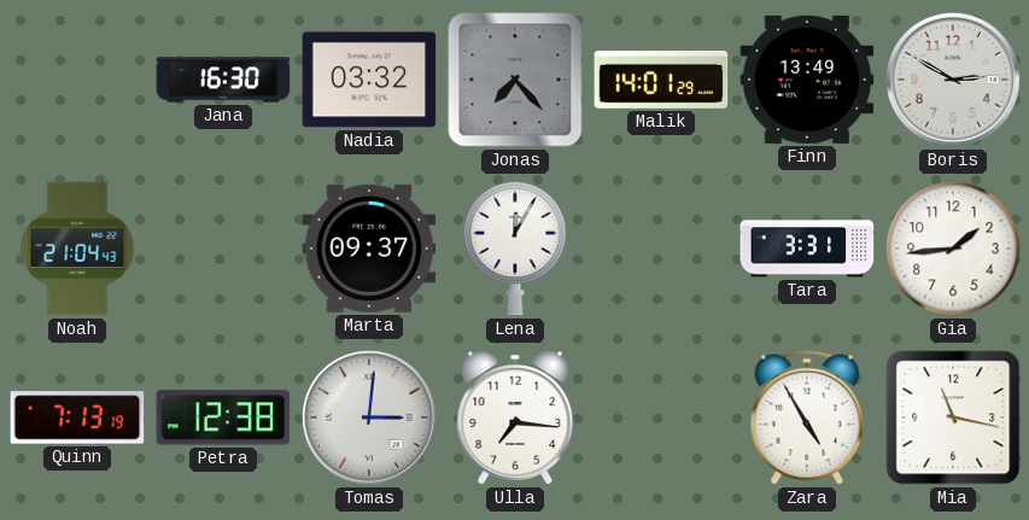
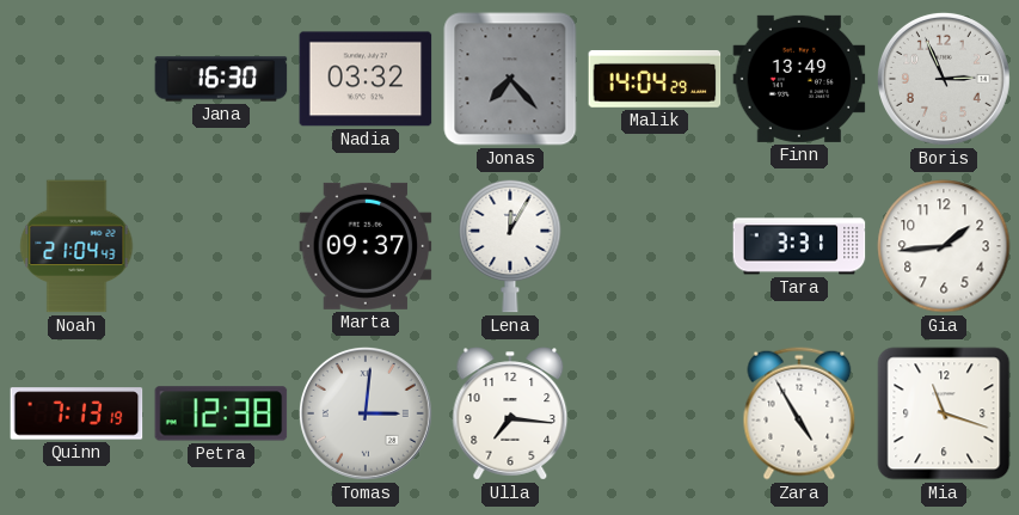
Malik: 14:01 -> 14:04 (655, 79)
Boris: 2:50 -> 2:56 (944, 79)
Mia: 11:17 -> 11:18 (944, 413)
